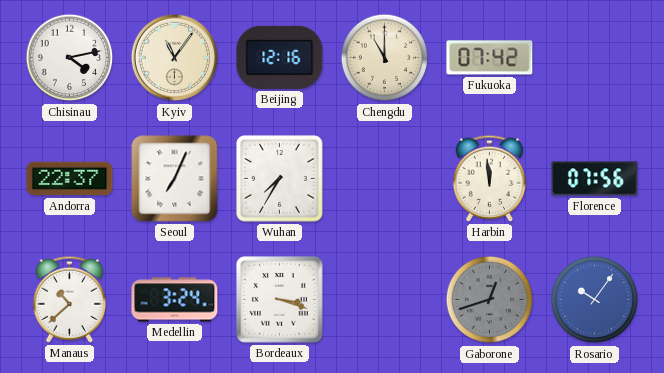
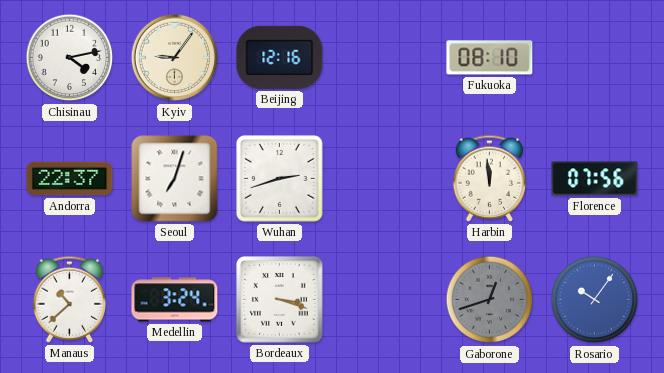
Kyiv: 11:06 -> 9:06 (175, 58)
Chengdu: 11:00 -> none (385, 58)
Fukuoka: 07:42 -> 08:10 (490, 58)
Seoul: 7:04 -> 7:03 (175, 179)
Wuhan: 7:35 -> 2:42 (280, 179)
